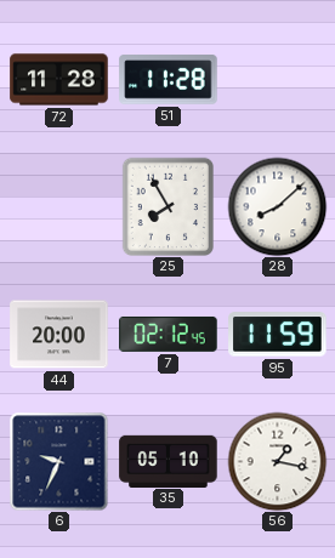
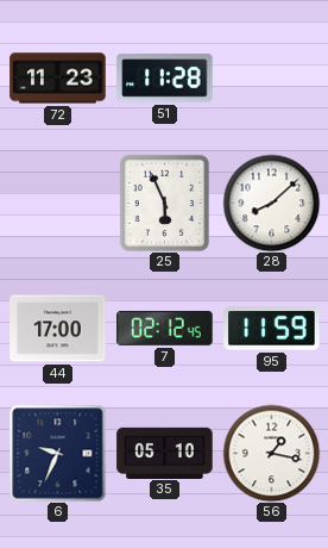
72: 11:28 -> 11:23 (58, 79)
25: 7:55 -> 5:56 (164, 203)
44: 20:00 -> 17:00 (58, 329)
